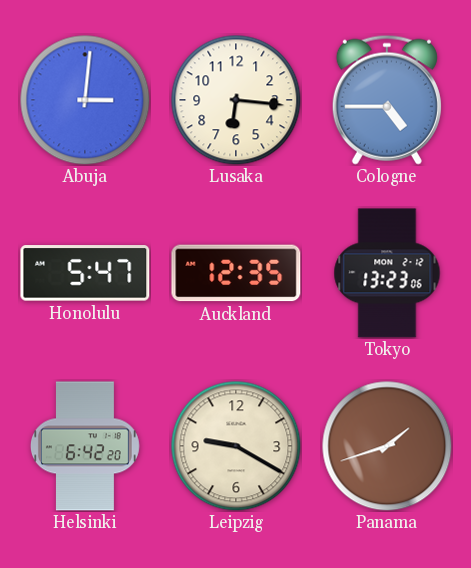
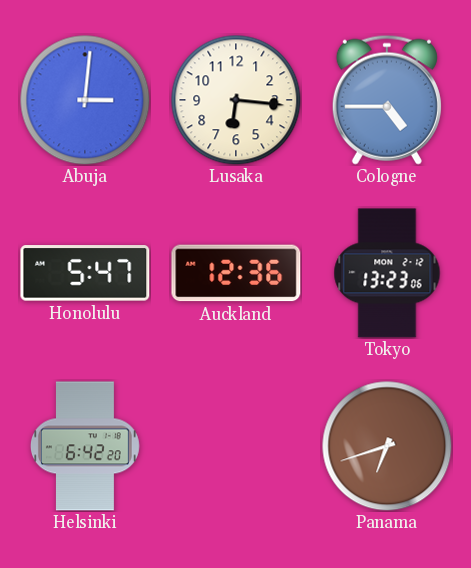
Auckland: 12:35 -> 12:36 (236, 273)
Leipzig: 9:20 -> none (236, 446)
Panama: 1:42 -> 6:42 (387, 446)
